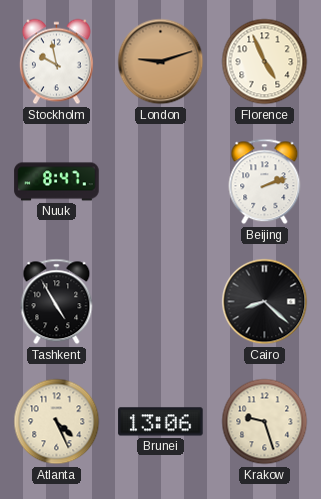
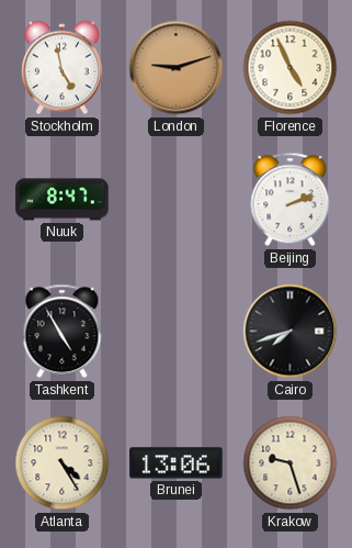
Stockholm: 9:58 -> 4:58 (61, 68)
Cairo: 8:22 -> 7:42 (291, 332)
Atlanta: 4:26 -> 4:25 (63, 463)
